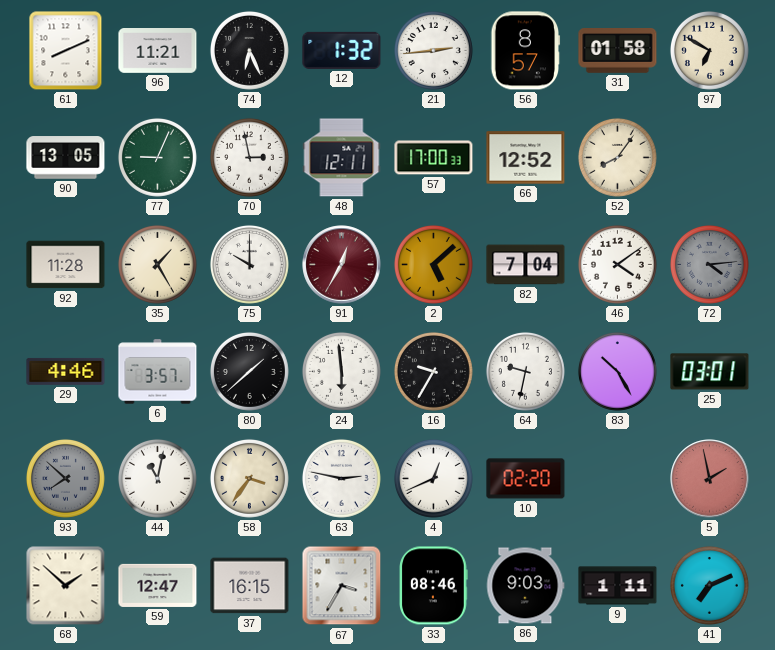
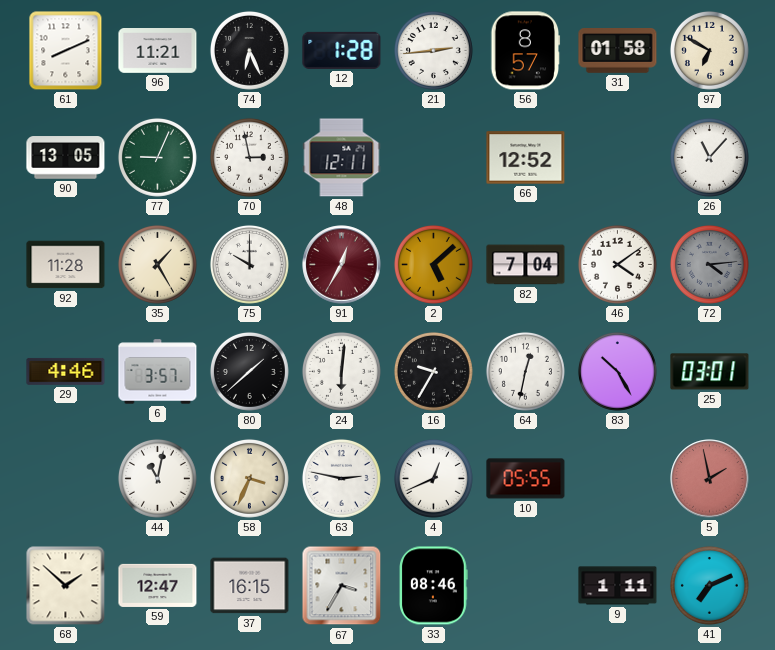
12: 1:32 -> 1:28 (342, 50)
57: 17:00 -> none (434, 158)
52: 8:06 -> none (617, 157)
26: none -> 11:07 (709, 157)
24: 5:59 -> 6:01 (341, 371)
64: 9:32 -> 12:32 (525, 371)
93: 7:52 -> none (65, 478)
58: 3:36 -> 3:34 (249, 478)
10: 02:20 -> 05:55 (526, 479)
86: 9:03 -> none (525, 586)
